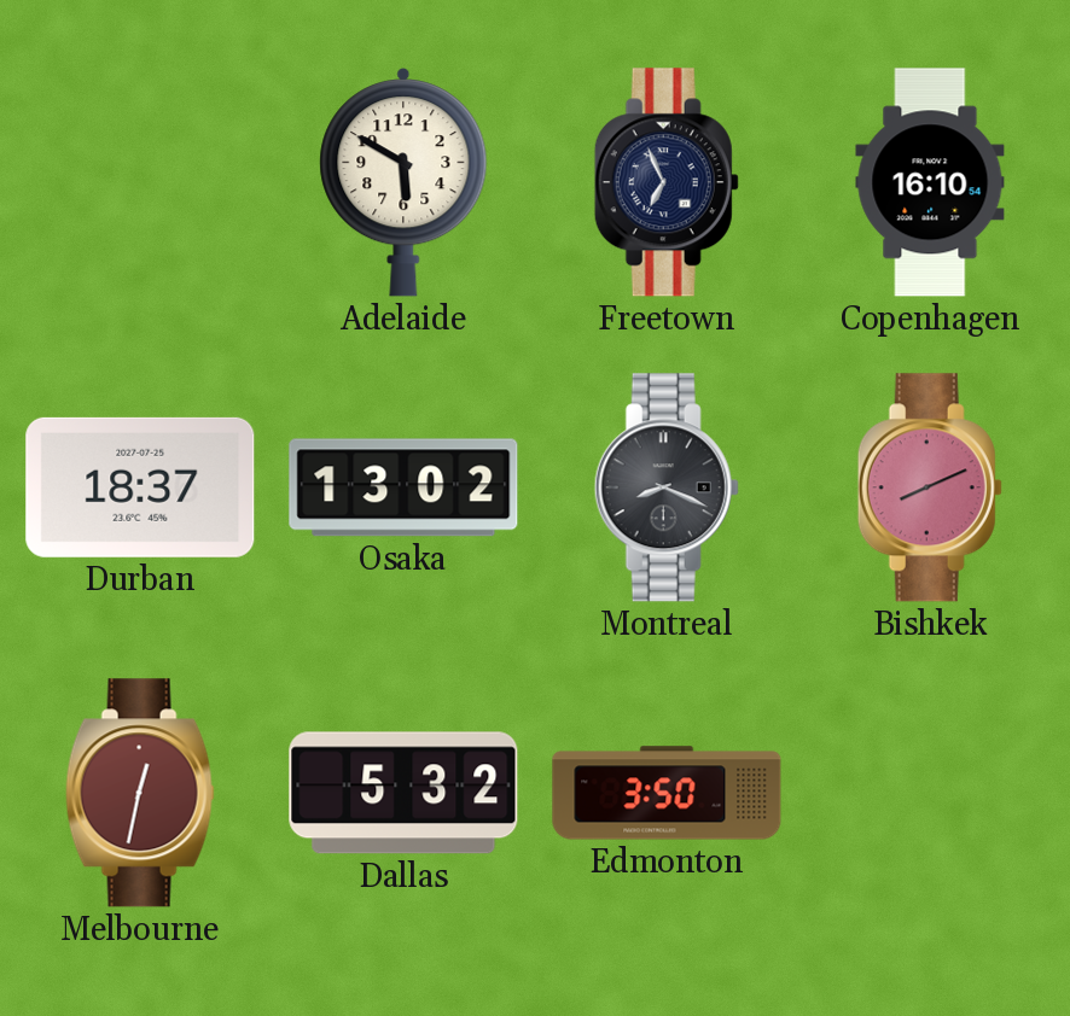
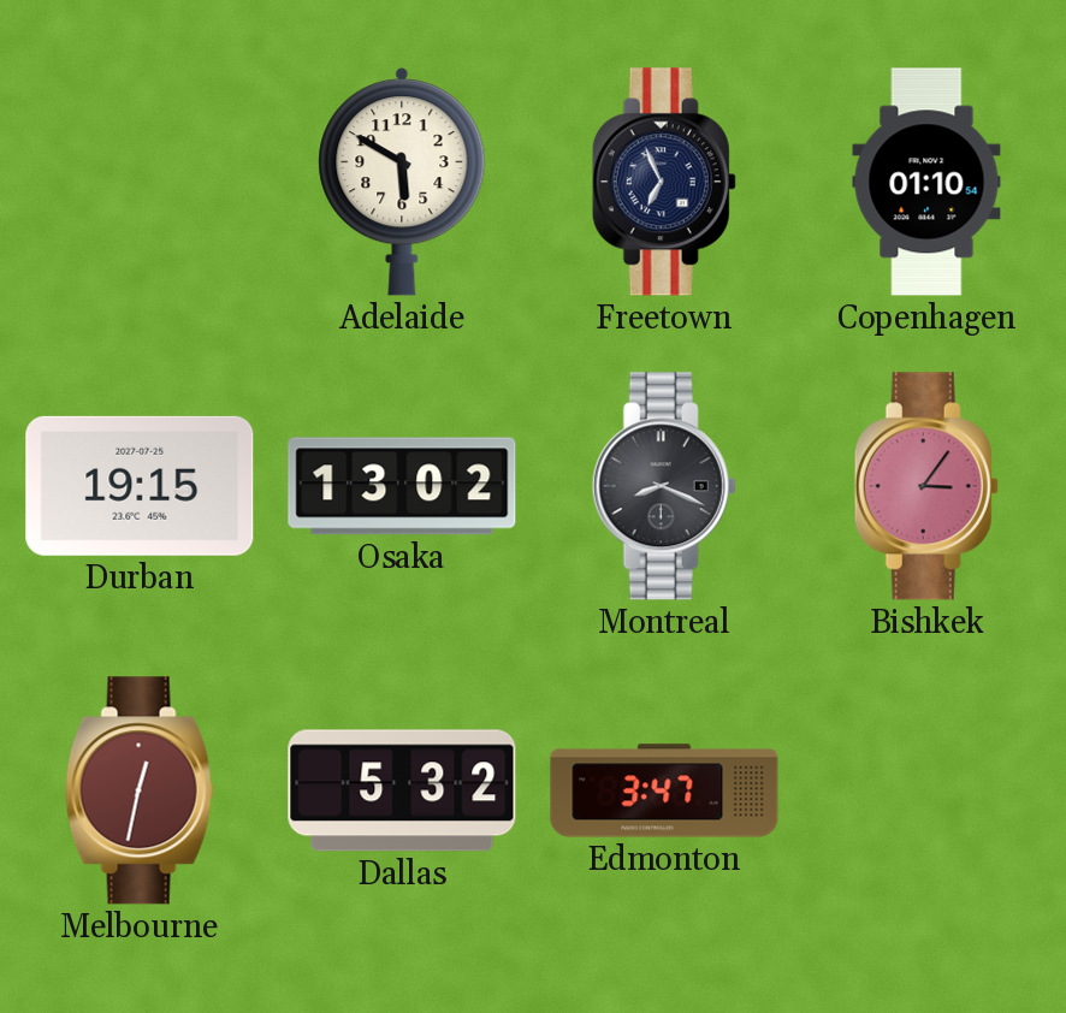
Copenhagen: 16:10 -> 01:10 (926, 182)
Durban: 18:37 -> 19:15 (140, 486)
Bishkek: 8:11 -> 3:06 (926, 486)
Edmonton: 3:50 -> 3:47 (664, 790)
